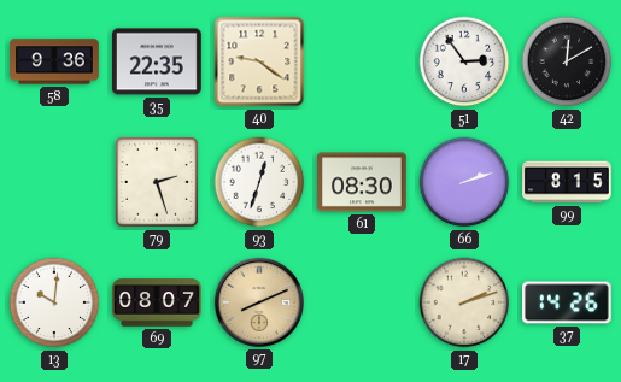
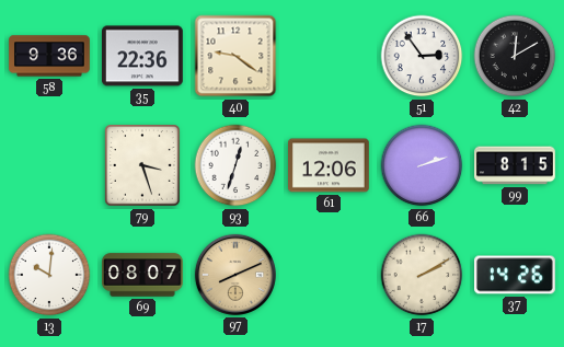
35: 22:35 -> 22:36 (143, 56)
79: 2:27 -> 3:27 (143, 165)
61: 08:30 -> 12:06 (330, 165)
17: 2:12 -> 2:10 (422, 275)
